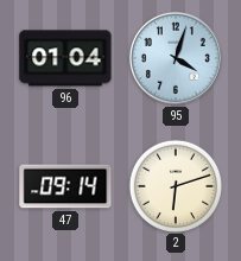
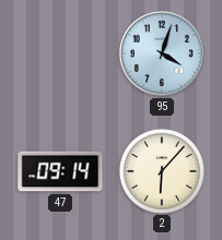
96: 01:04 -> none (65, 58)
2: 6:12 -> 6:07 (161, 170)
